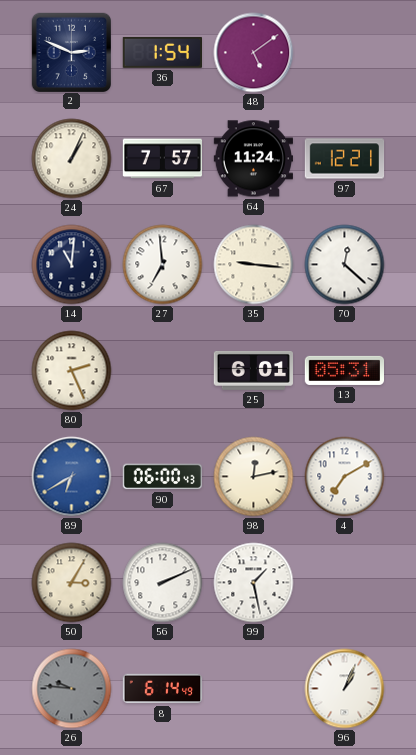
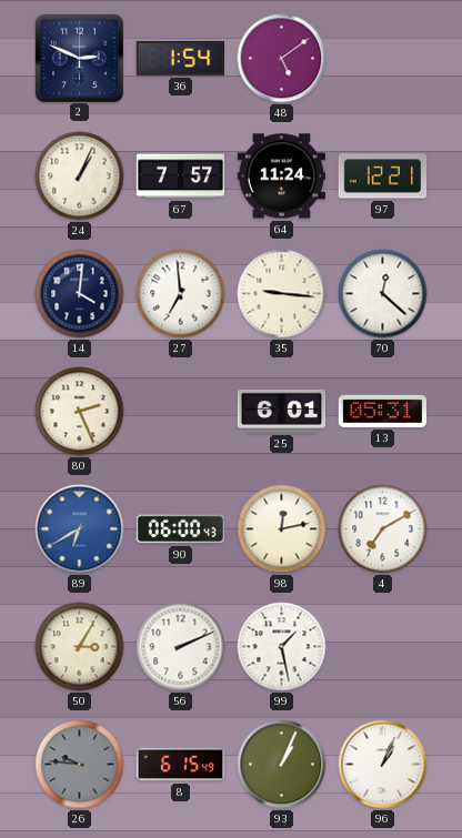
14: 11:01 -> 4:01 (80, 294)
8: 6:14 -> 6:15 (181, 765)
93: none -> 1:04 (282, 765)
